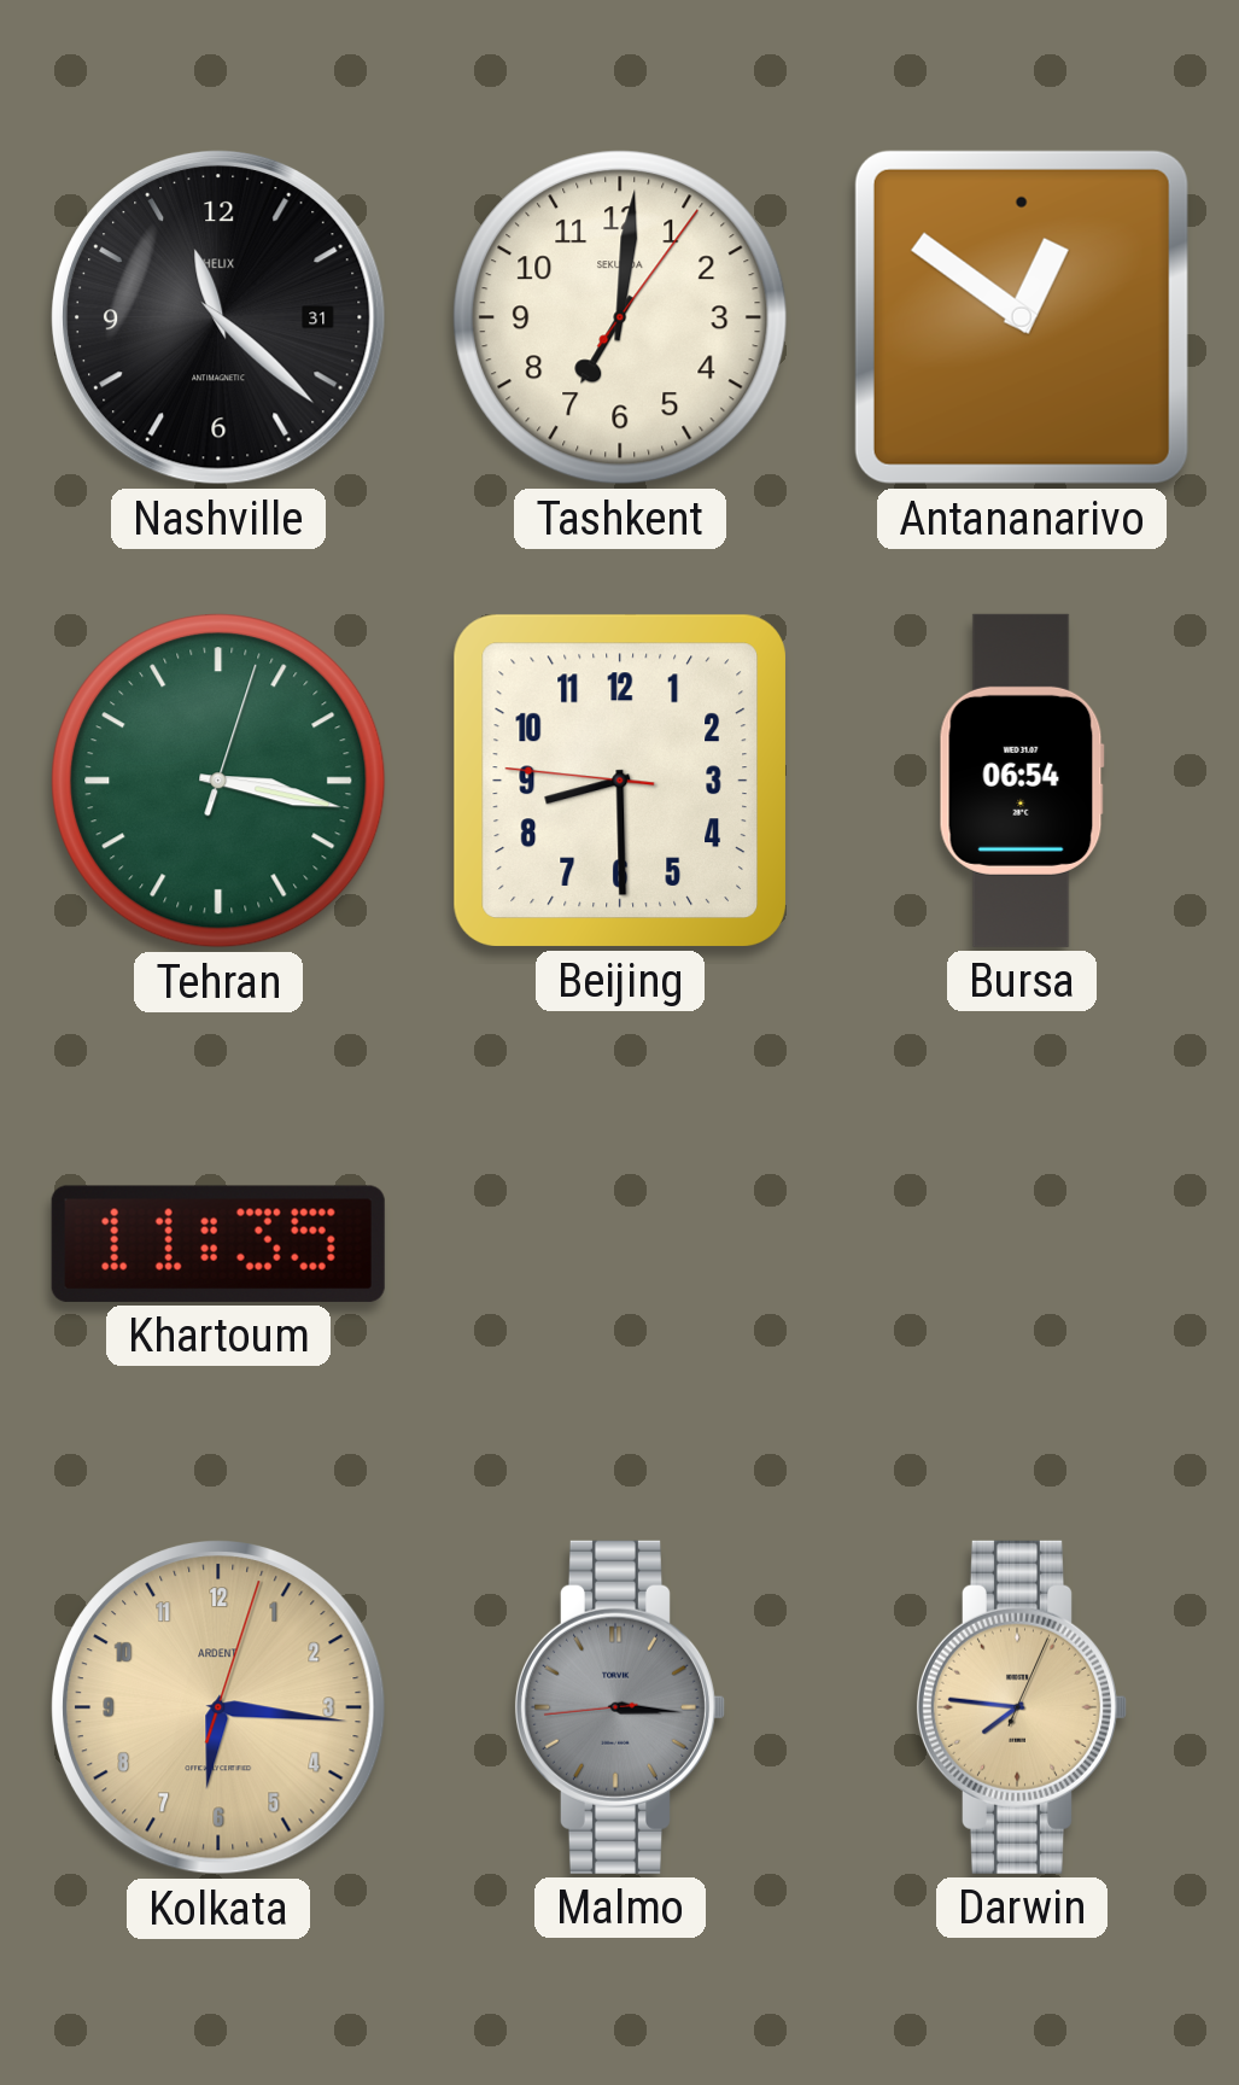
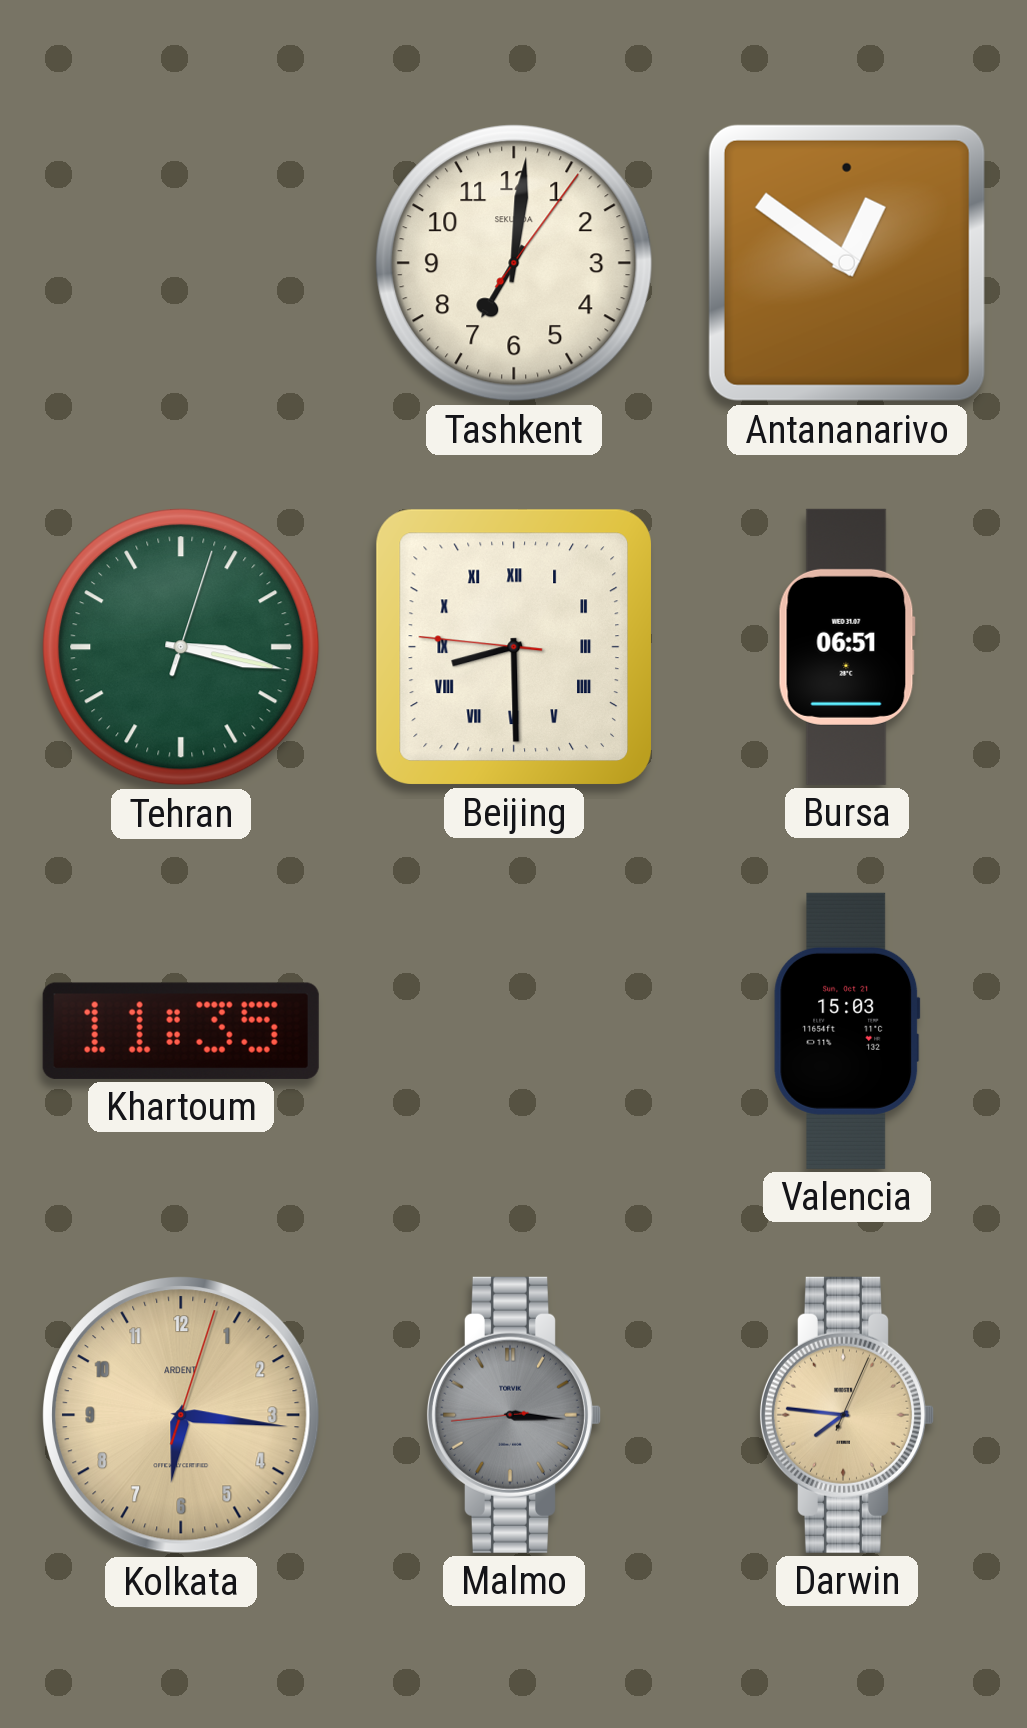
Nashville: 11:22 -> none (220, 319)
Beijing numerals: Arabic -> Roman (514, 647)
Bursa: 06:54 -> 06:51 (847, 647)
Valencia: none -> 15:03 (847, 1031)
